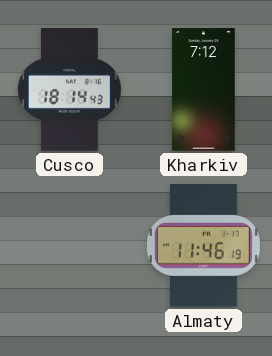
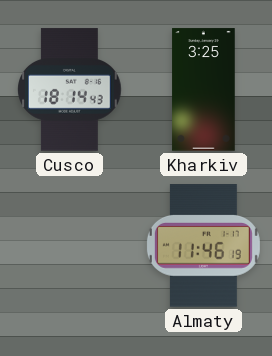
Kharkiv: 7:12 -> 3:25 (204, 90)
